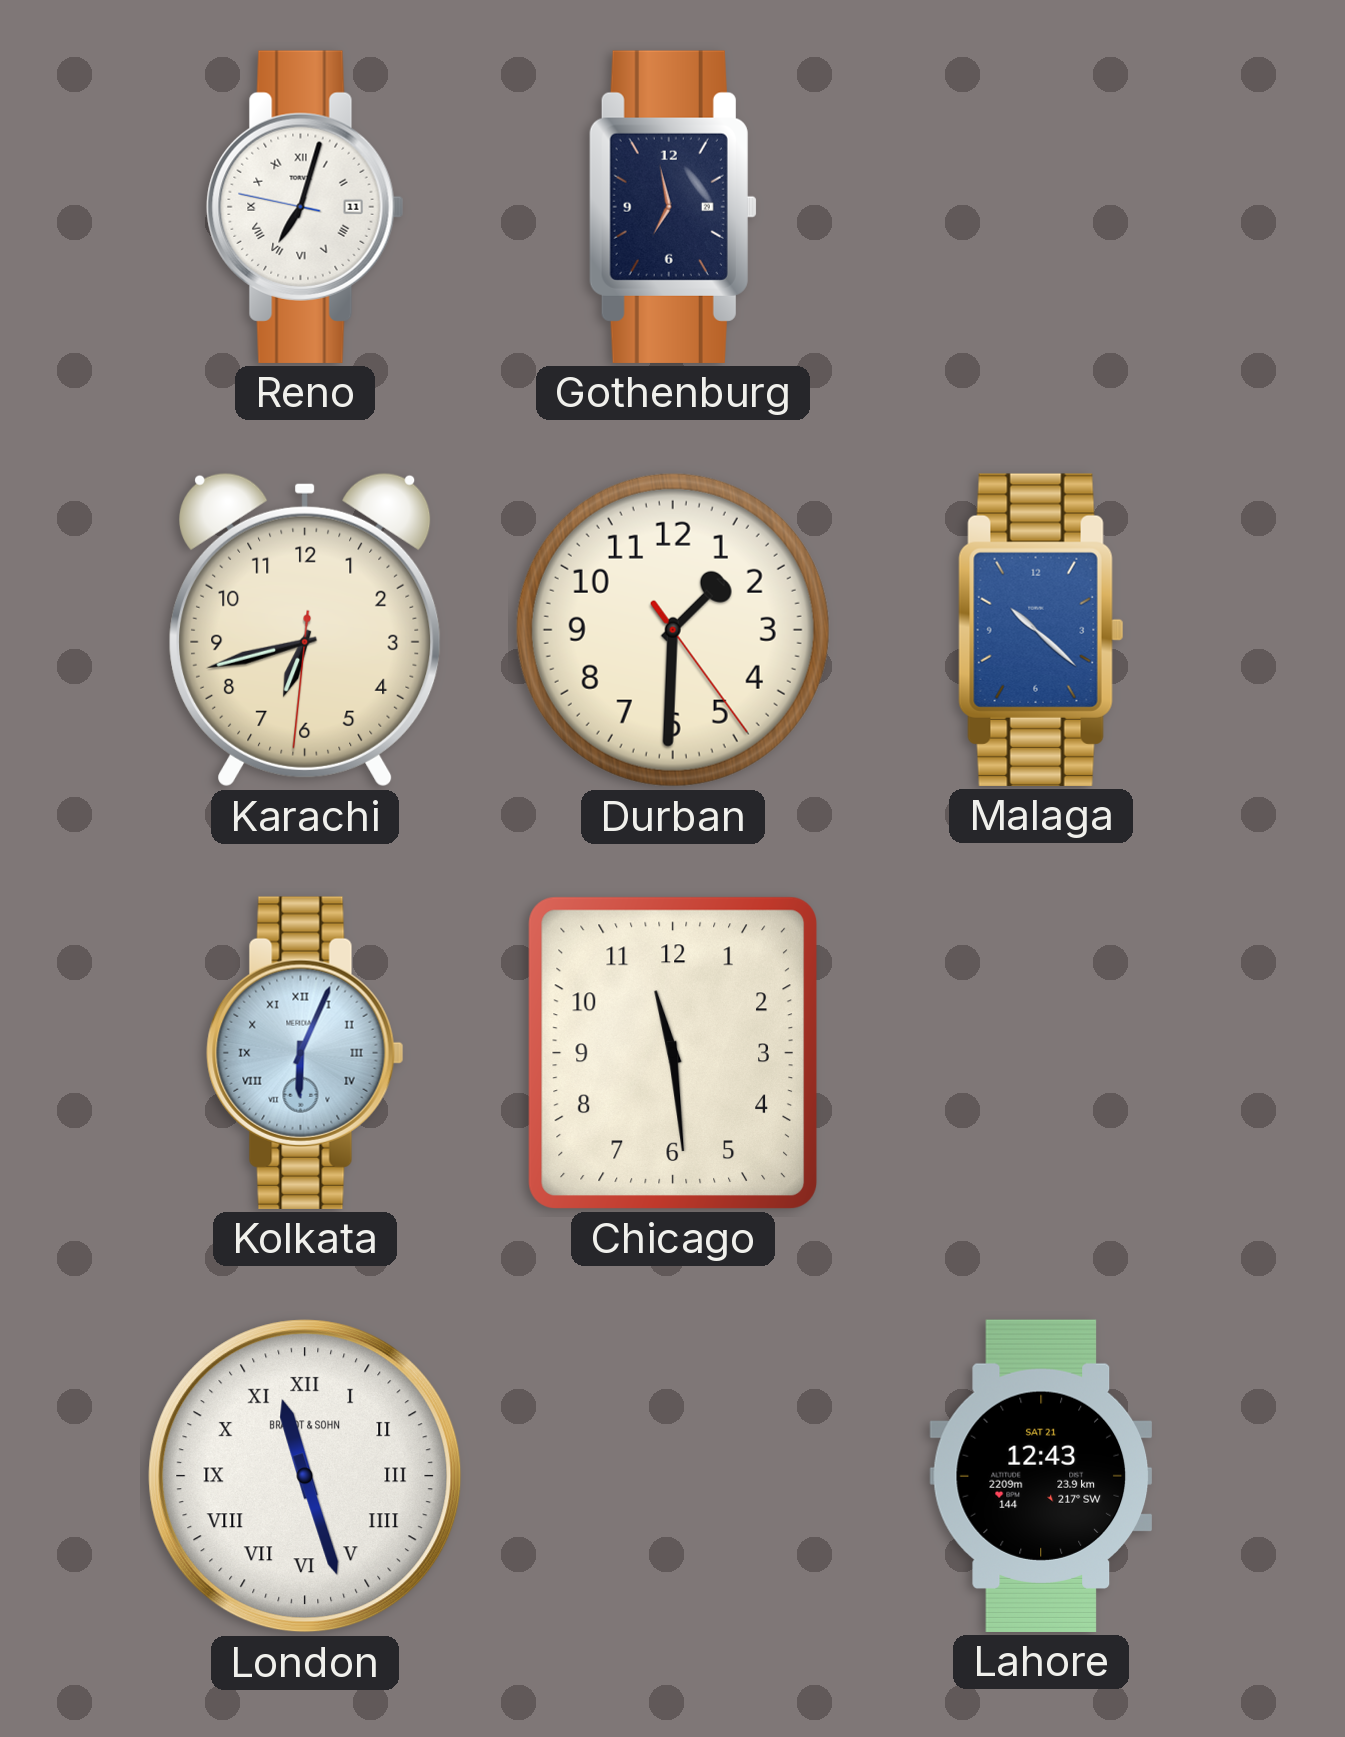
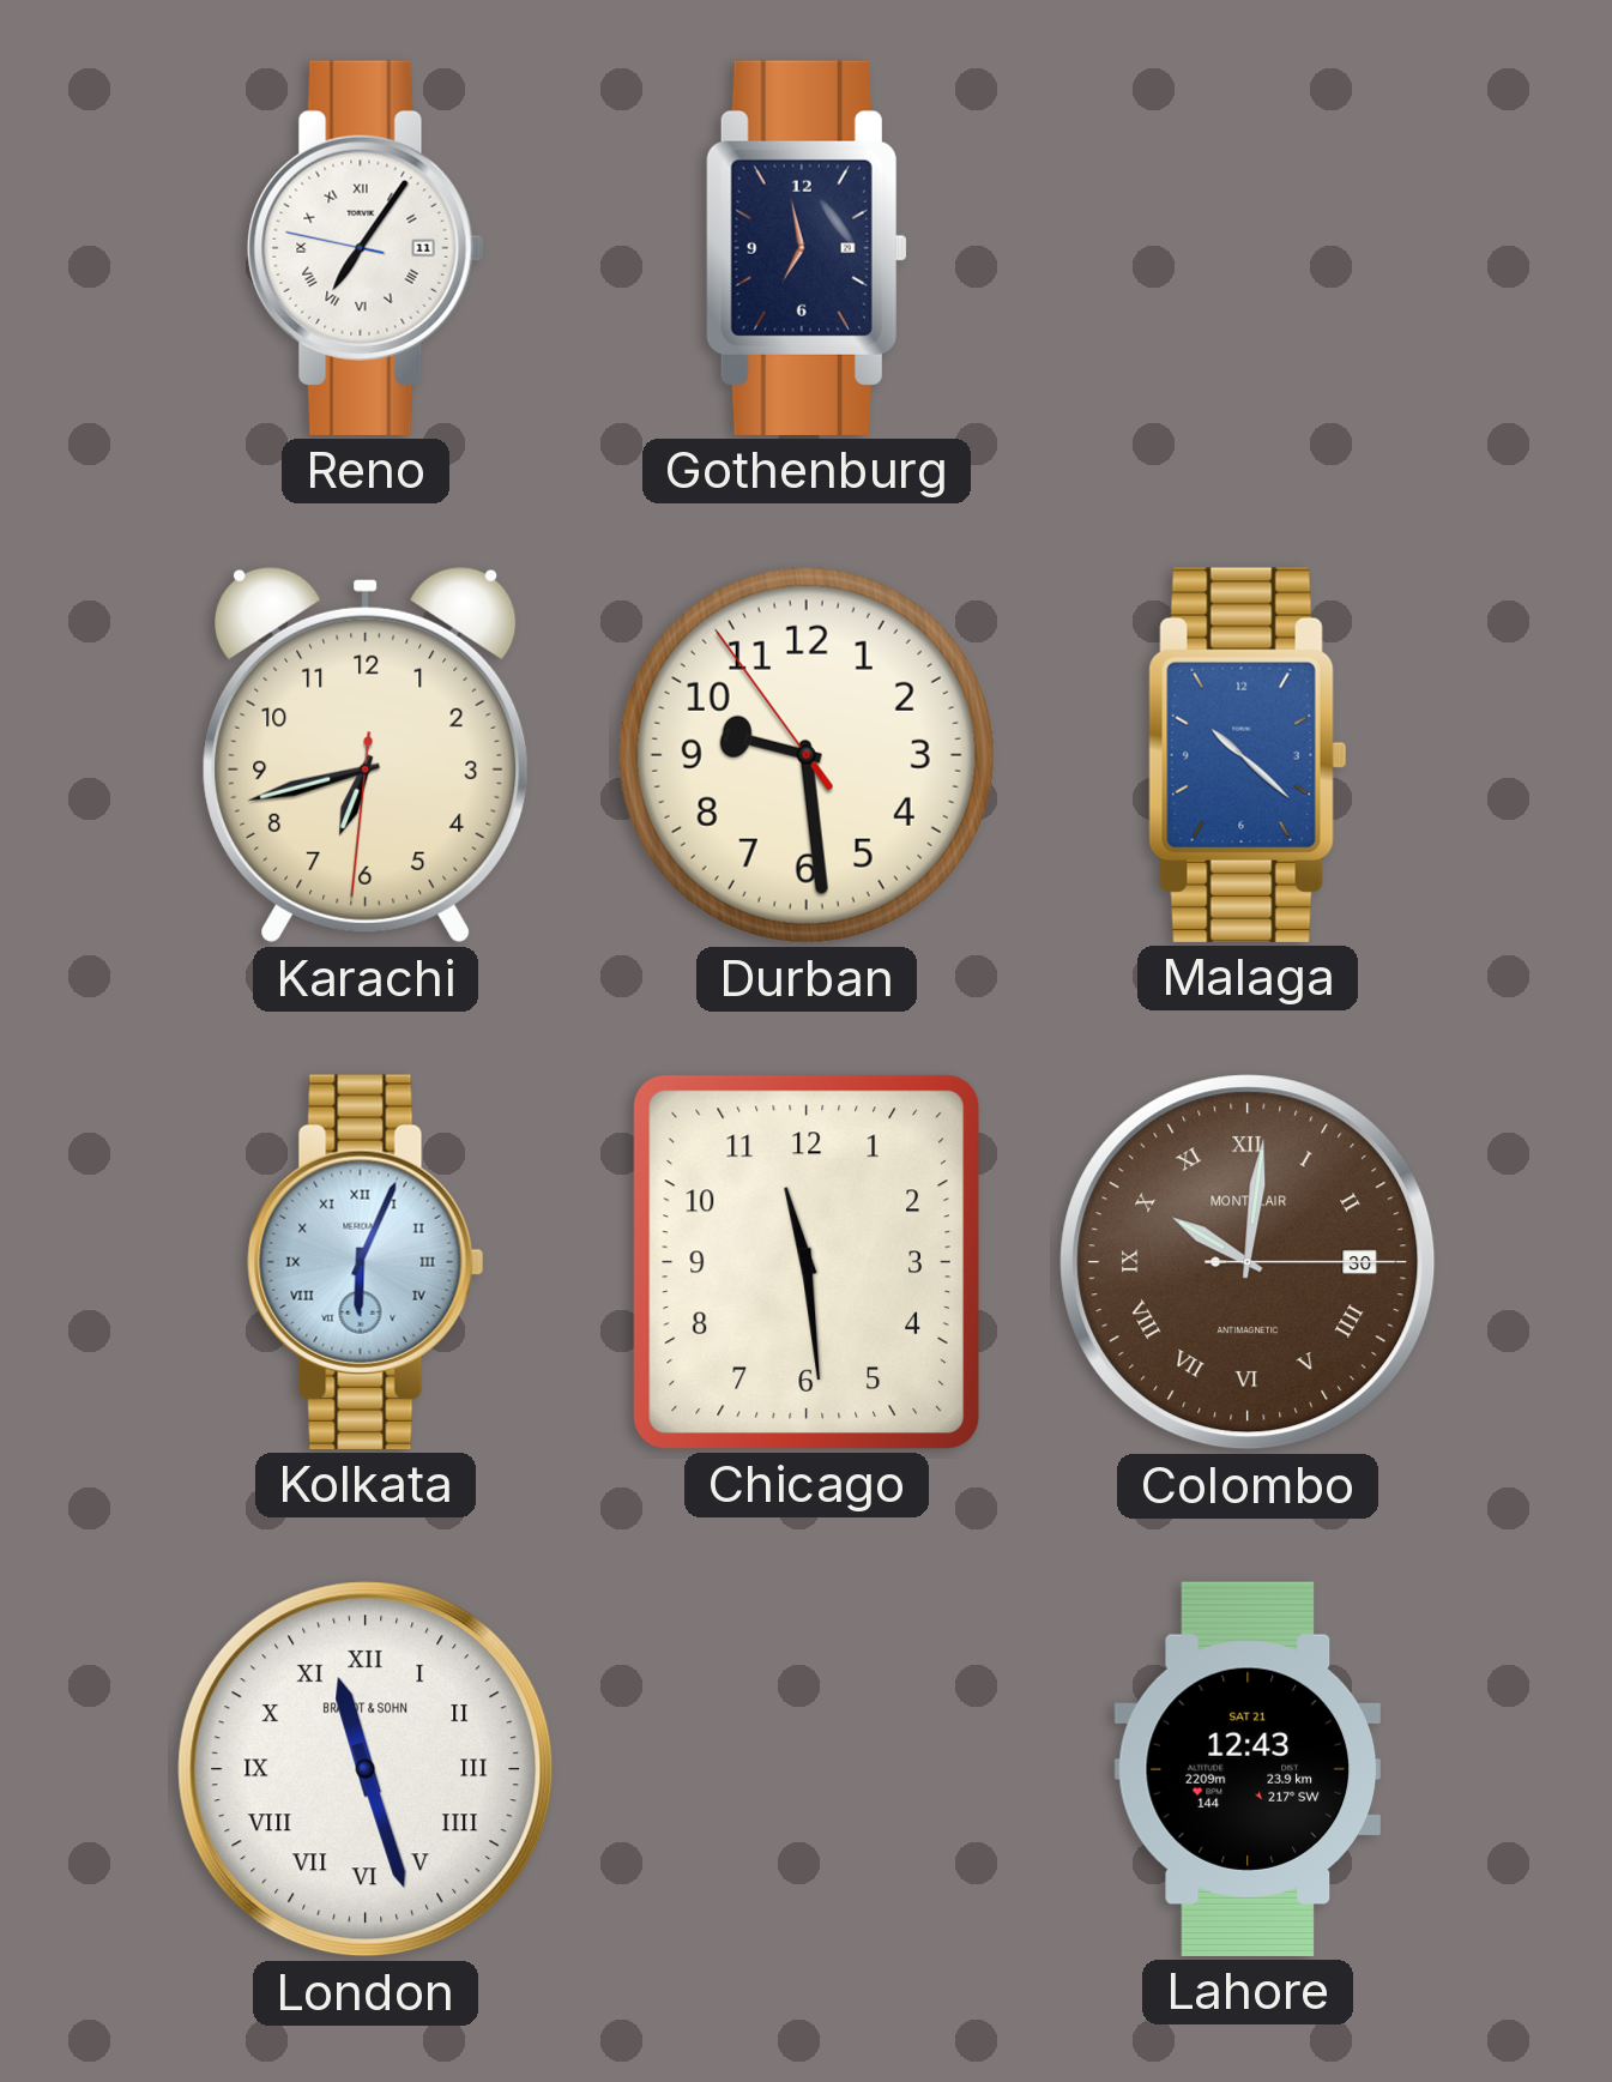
Reno: 7:02 -> 7:05 (366, 248)
Durban: 1:30 -> 9:28 (807, 755)
Colombo: none -> 10:01 (1248, 1262)
